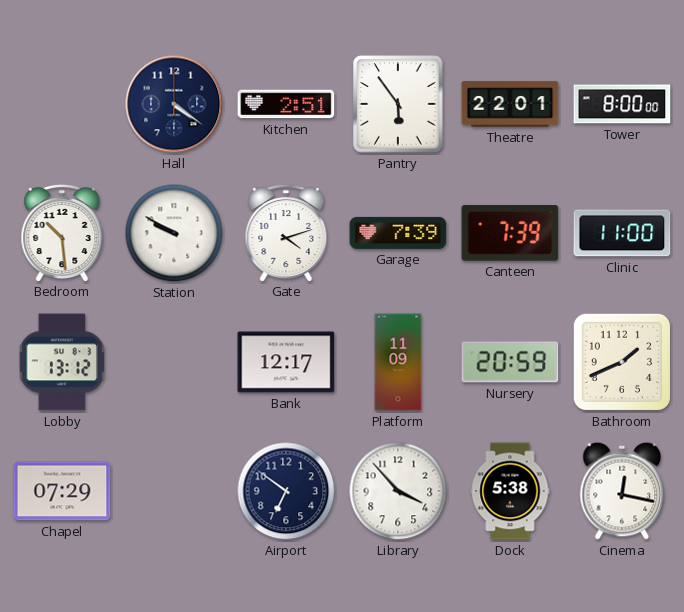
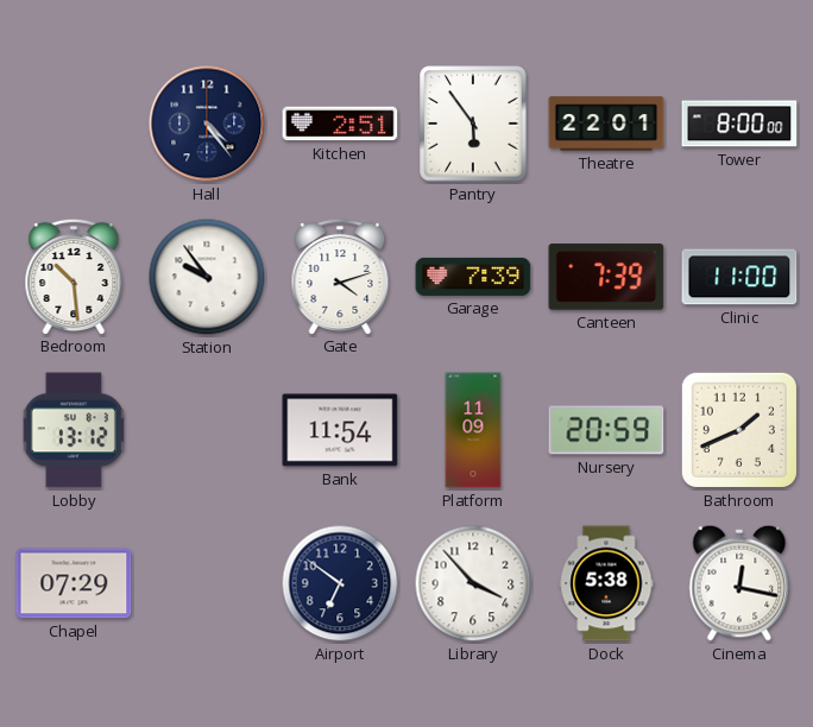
Hall: 4:21 -> 4:24 (207, 124)
Station: 9:50 -> 9:54 (207, 277)
Bank: 12:17 -> 11:54 (340, 430)
